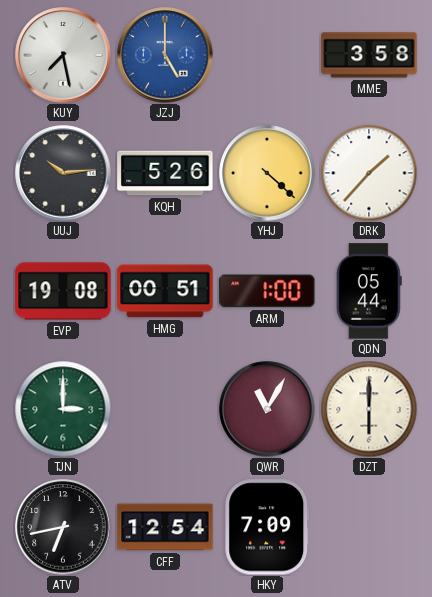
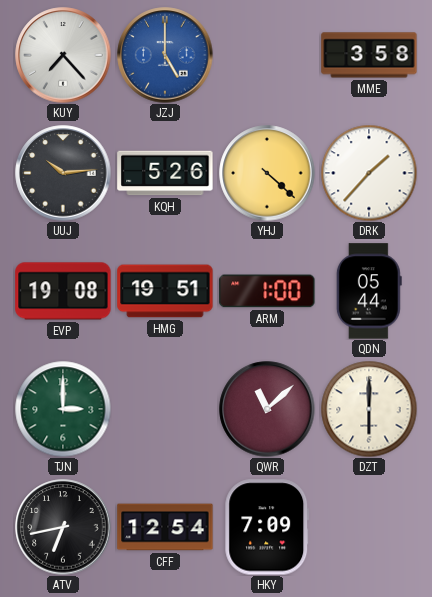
KUY: 7:28 -> 7:23 (63, 55)
HMG: 00:51 -> 19:51 (165, 291)
QWR: 11:05 -> 11:08 (267, 409)
